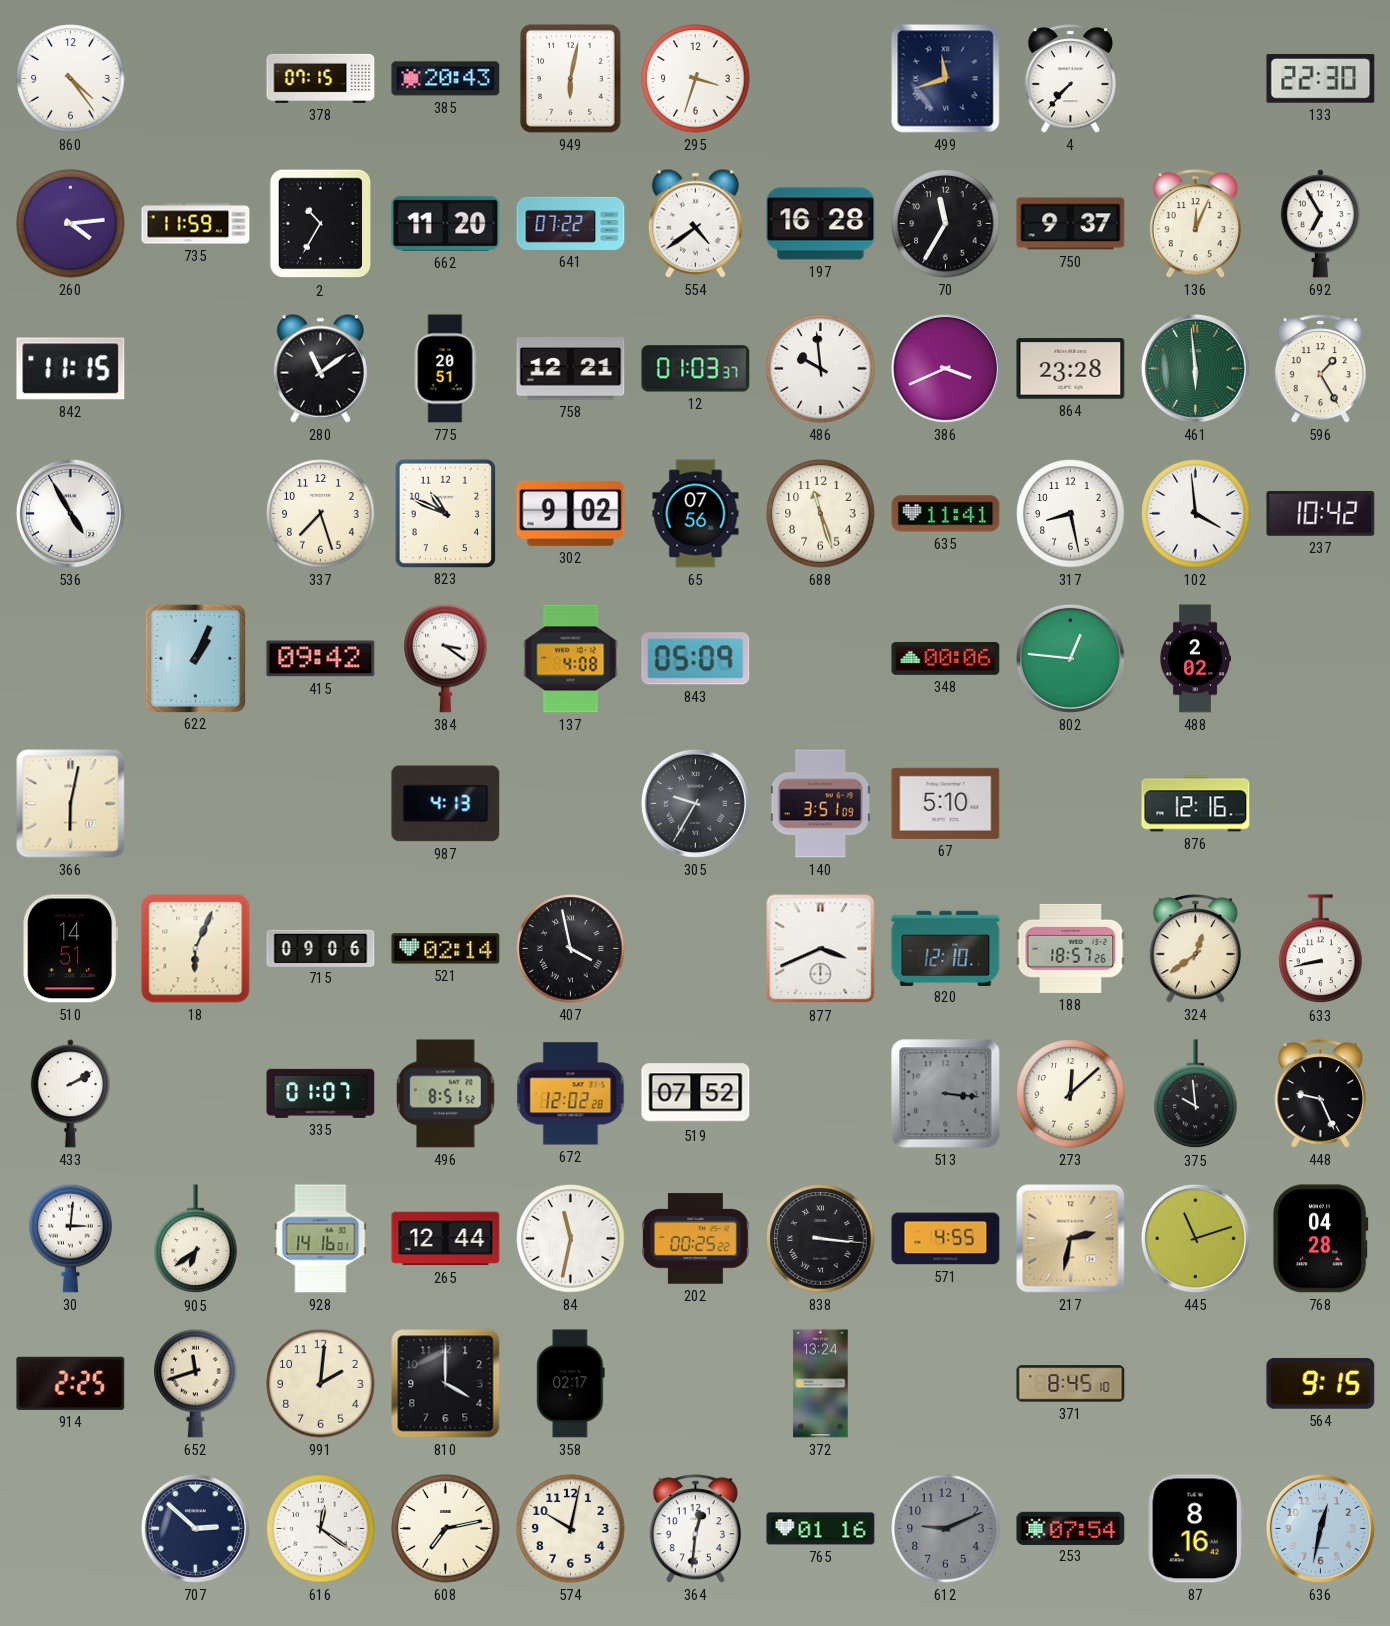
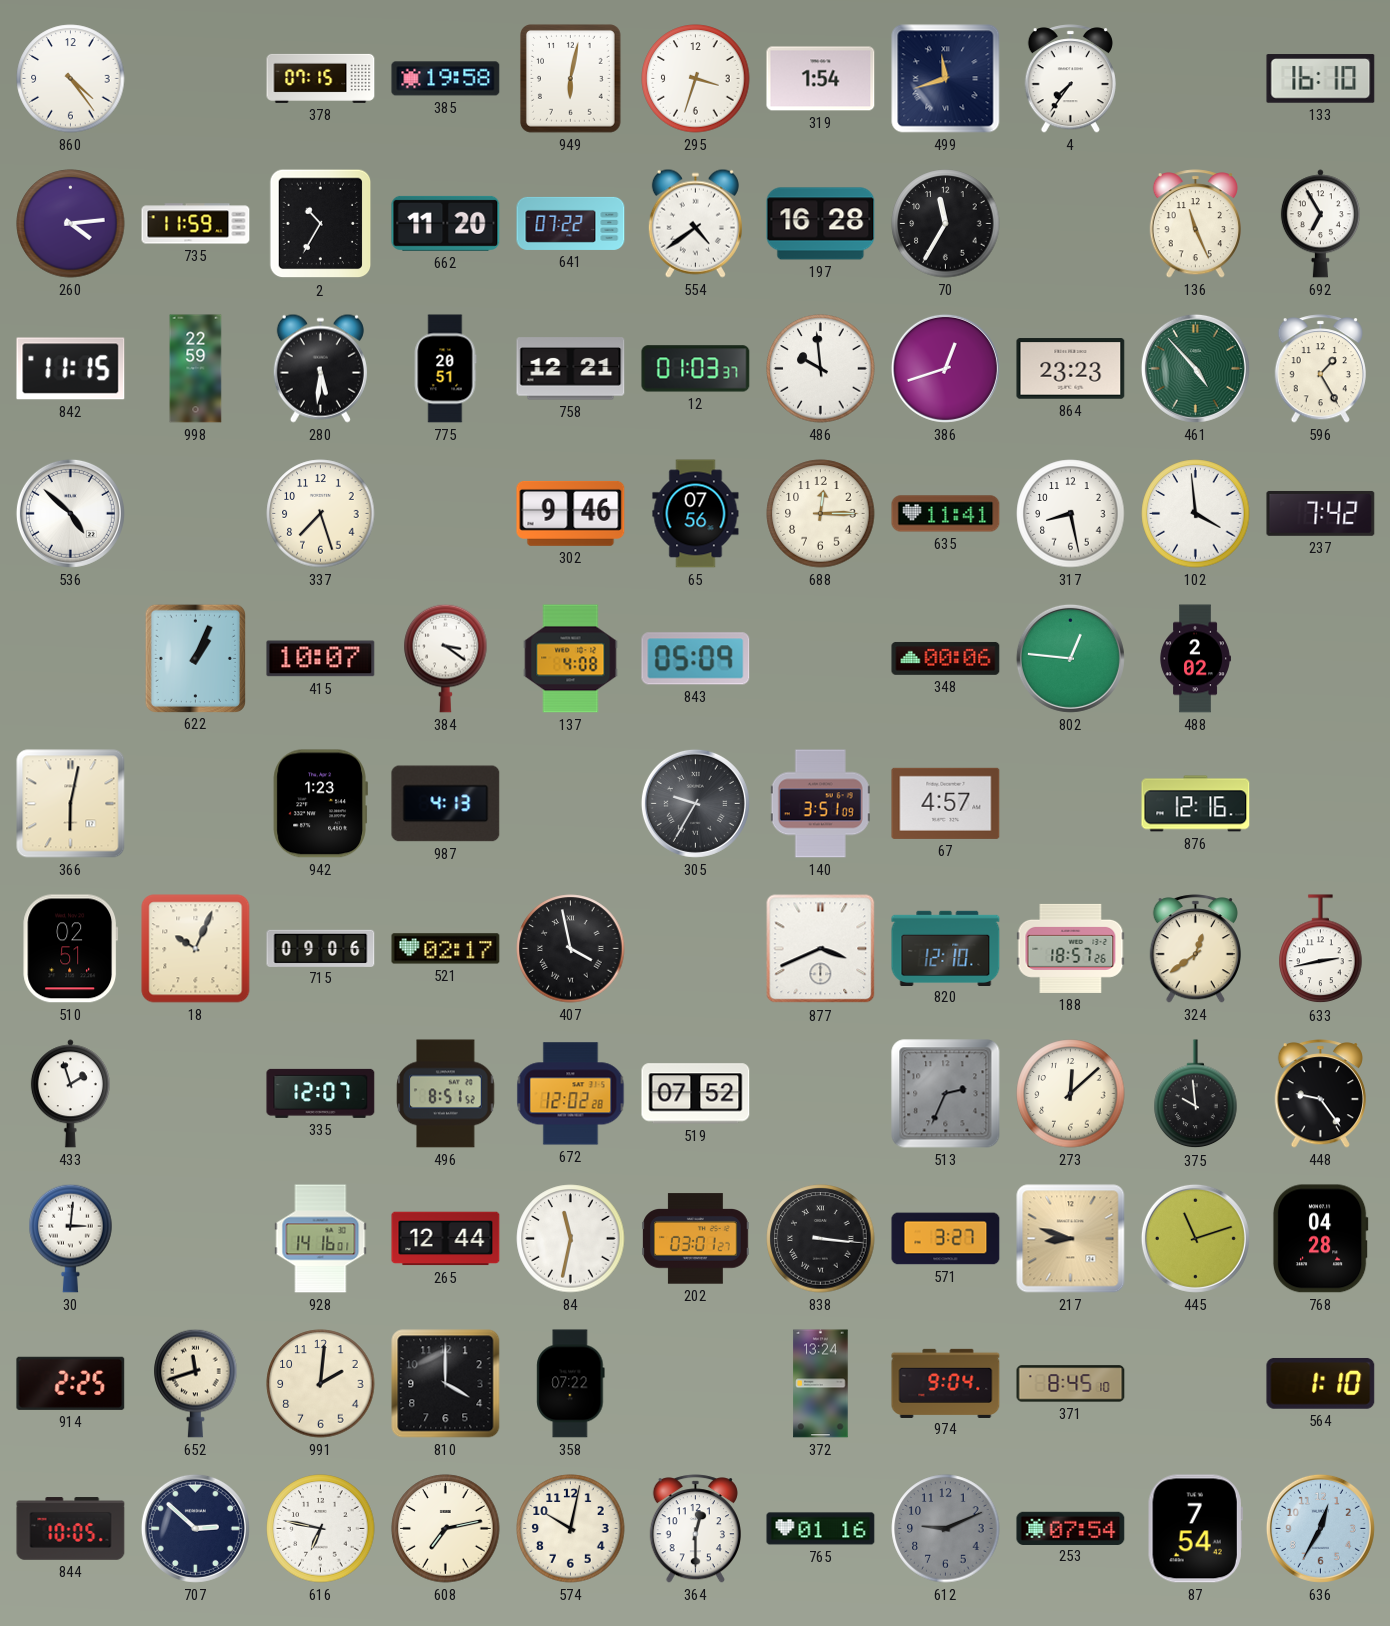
385: 20:43 -> 19:58 (446, 79)
319: none -> 1:54 (821, 79)
4: 7:37 -> 7:36 (1070, 79)
133: 22:30 -> 16:10 (1321, 79)
750: 9:37 -> none (1071, 224)
136: 12:04 -> 11:26 (1195, 224)
998: none -> 22:59 (196, 369)
280: 11:09 -> 5:31 (320, 368)
386: 3:41 -> 12:42 (945, 368)
864: 23:28 -> 23:23 (1071, 369)
461: 5:59 -> 4:53 (1195, 368)
536: 4:55 -> 4:52 (70, 513)
823: 10:49 -> none (445, 513)
302: 9:02 -> 9:46 (571, 513)
688: 11:27 -> 12:15 (821, 514)
237: 10:42 -> 7:42 (1321, 513)
415: 09:42 -> 10:07 (321, 659)
942: none -> 1:23 (320, 804)
67: 5:10 -> 4:57 (946, 803)
510: 14:51 -> 02:51 (71, 949)
18: 6:04 -> 10:04 (196, 949)
521: 02:14 -> 02:17 (446, 949)
633: 8:43 -> 2:43 (1321, 949)
433: 2:10 -> 1:57 (70, 1094)
335: 01:07 -> 12:07 (321, 1093)
513: 3:16 -> 2:34 (946, 1094)
448: 9:26 -> 9:24 (1320, 1094)
905: 6:39 -> none (196, 1239)
202: 00:25 -> 03:01 (696, 1239)
571: 4:55 -> 3:27 (946, 1239)
217: 2:32 -> 8:48 (1071, 1239)
358: 02:17 -> 07:22 (571, 1384)
974: none -> 9:04 (946, 1383)
564: 9:15 -> 1:10 (1321, 1383)
844: none -> 10:05 (71, 1529)
616: 12:21 -> 6:47 (321, 1529)
364: 12:31 -> 12:30 (695, 1529)
87: 8:16 -> 7:54 (1195, 1529)
636: 12:32 -> 12:35 (1320, 1528)
